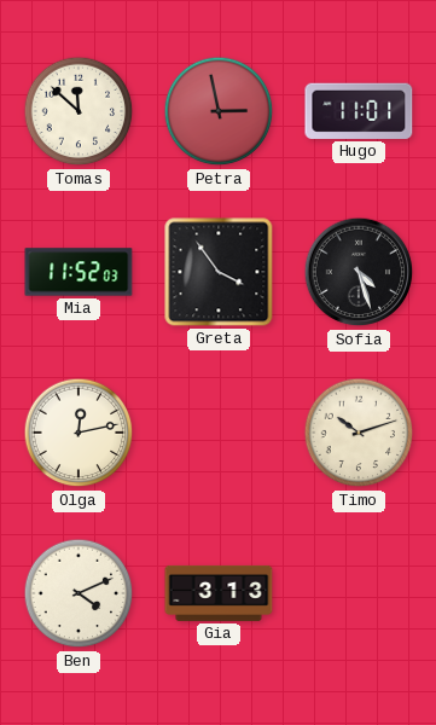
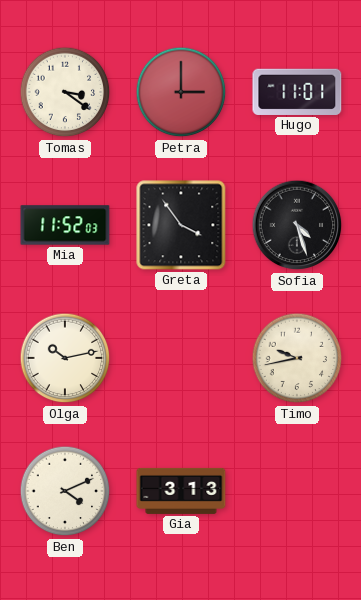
Tomas: 11:52 -> 3:21 (65, 92)
Petra: 2:58 -> 3:00 (181, 92)
Olga: 12:13 -> 10:13 (65, 358)
Timo: 10:12 -> 9:43 (297, 358)
